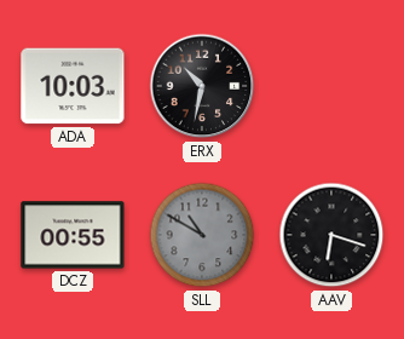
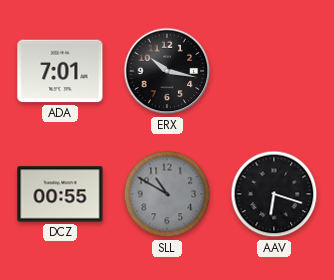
ADA: 10:03 -> 7:01 (60, 71)
ERX: 10:32 -> 10:17 (167, 71)
